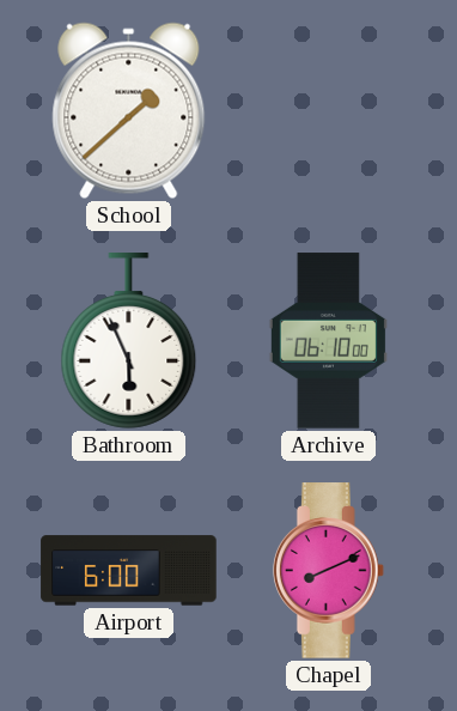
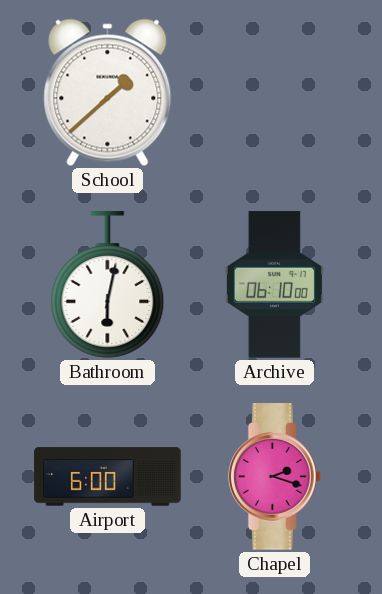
Bathroom: 5:56 -> 6:02 (108, 285)
Chapel: 8:11 -> 2:18 (274, 477)
